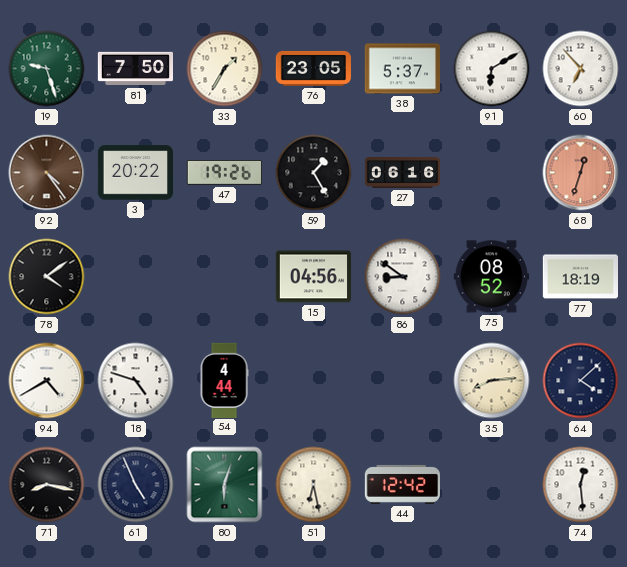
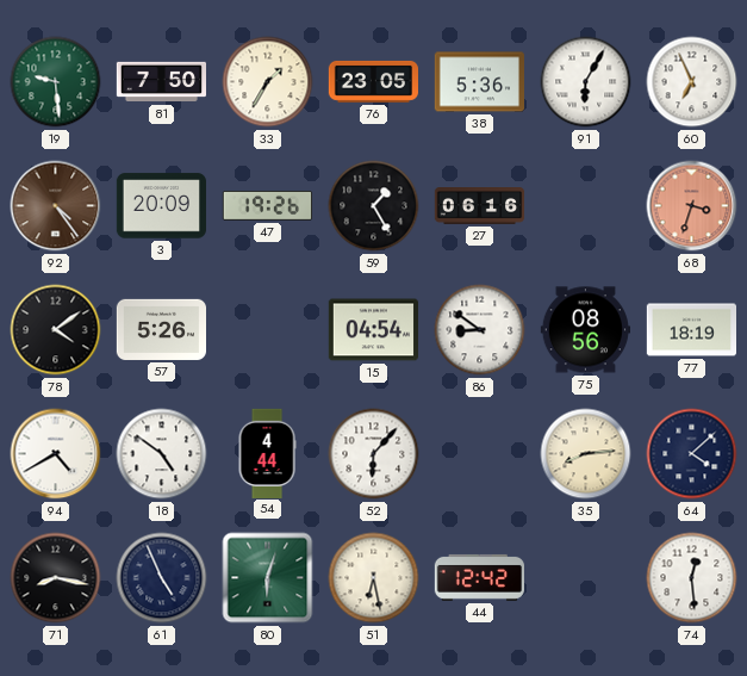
19: 9:27 -> 9:29 (56, 82)
38: 5:37 -> 5:36 (479, 82)
91: 6:10 -> 6:05 (586, 82)
60: 6:53 -> 6:56 (692, 82)
3: 20:22 -> 20:09 (161, 206)
68: 12:33 -> 3:33 (692, 206)
57: none -> 5:26 (161, 329)
15: 04:56 -> 04:54 (373, 330)
75: 08:52 -> 08:56 (585, 330)
18: 4:48 -> 4:51 (162, 454)
52: none -> 6:07 (374, 454)
